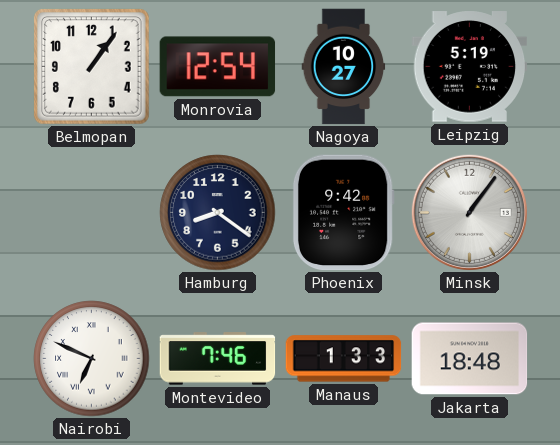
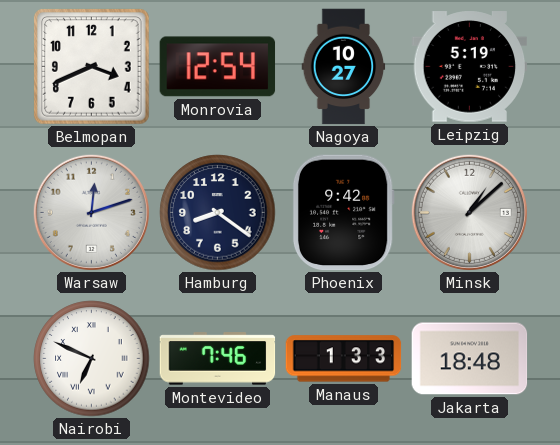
Belmopan: 1:06 -> 3:41 (92, 67)
Warsaw: none -> 12:12 (91, 212)
Minsk: 1:06 -> 1:08 (469, 212)
